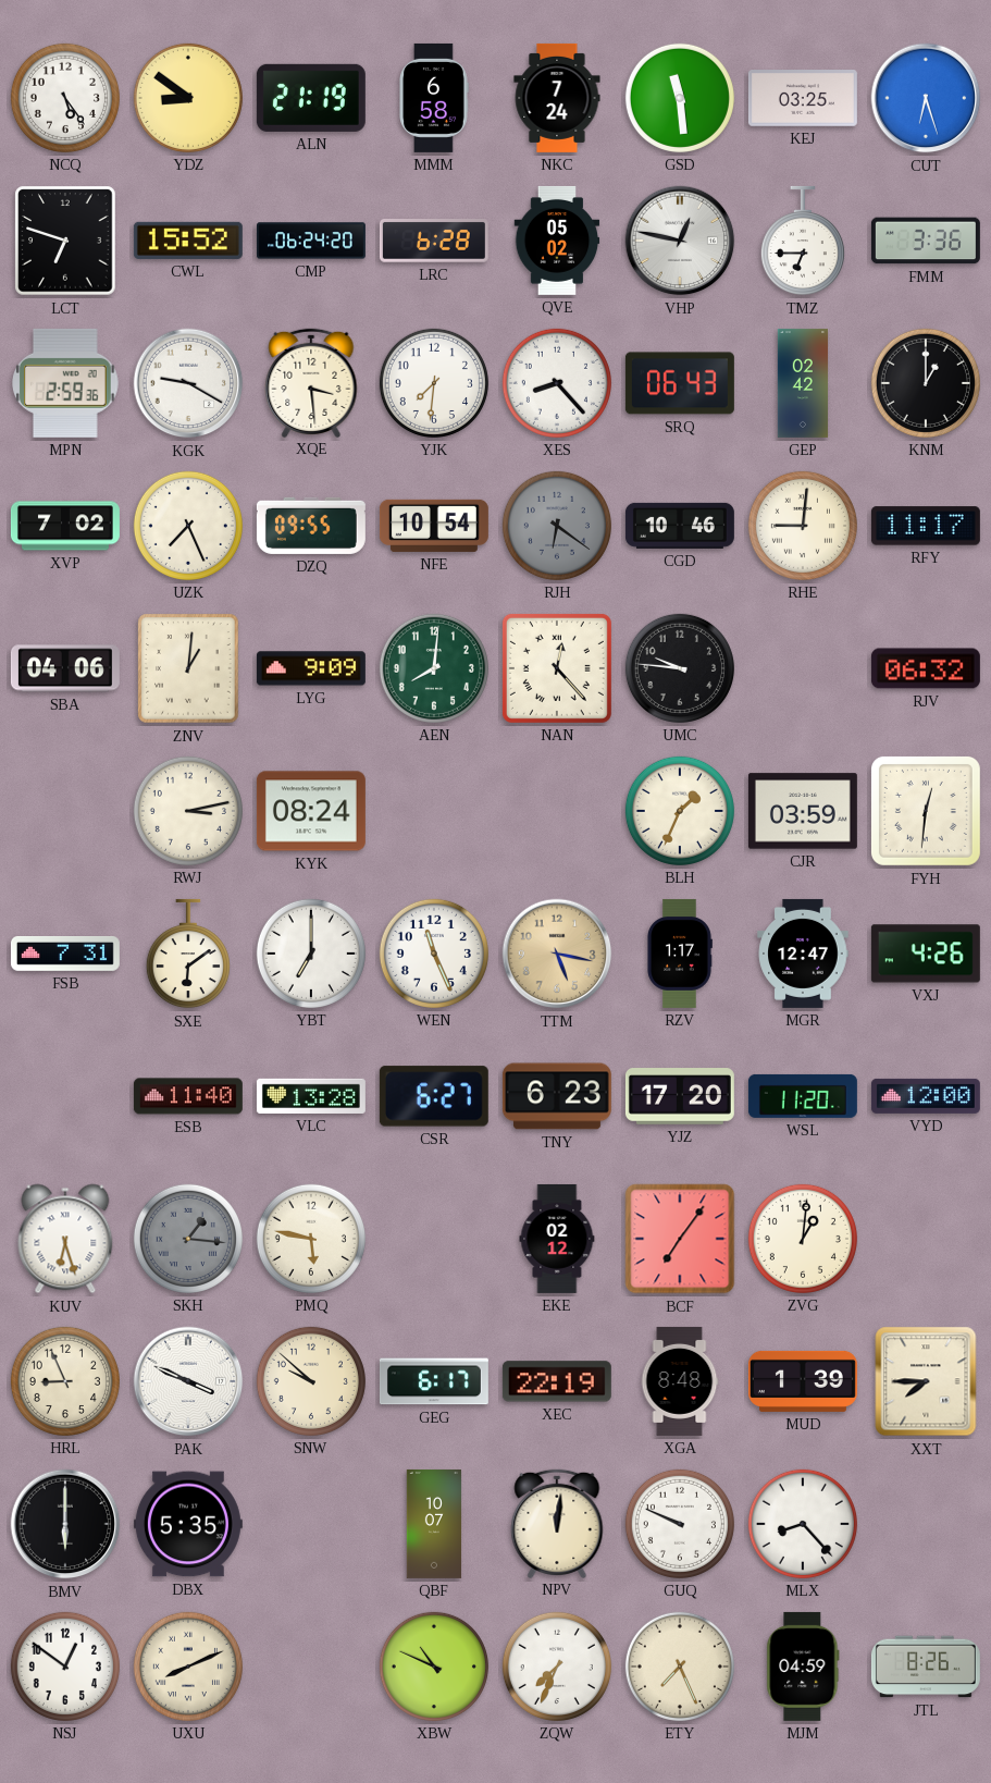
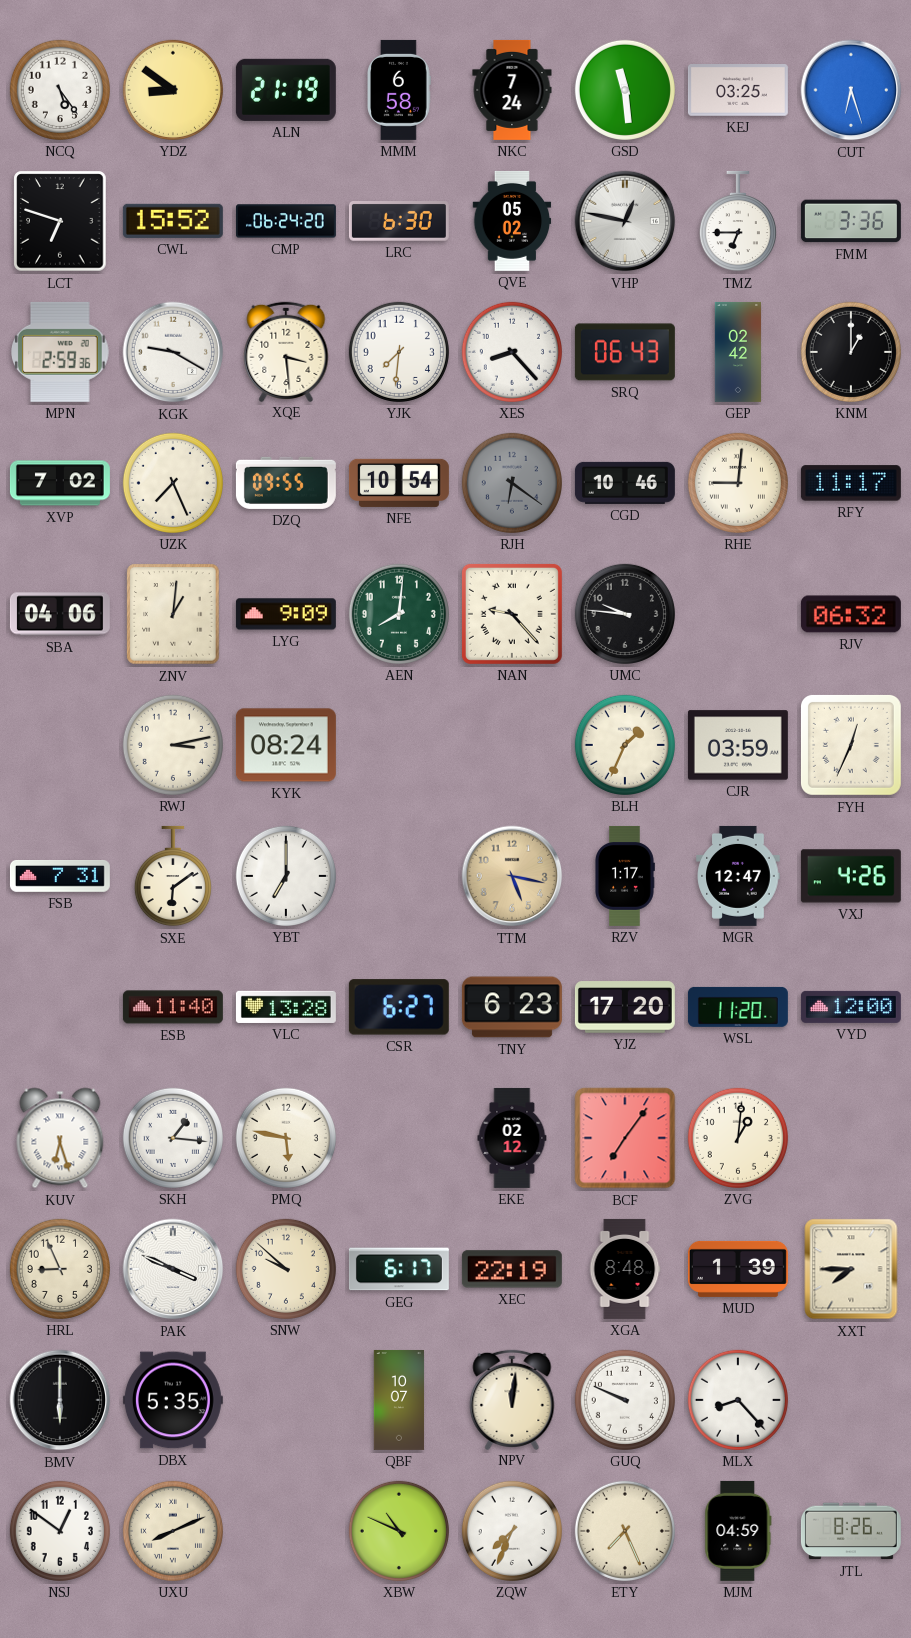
LRC: 6:28 -> 6:30 (399, 221)
NAN: 12:23 -> 9:23 (512, 614)
FYH: 12:31 -> 12:34 (851, 745)
WEN: 11:26 -> none (434, 954)
SKH dial: grey -> white (173, 1138)
